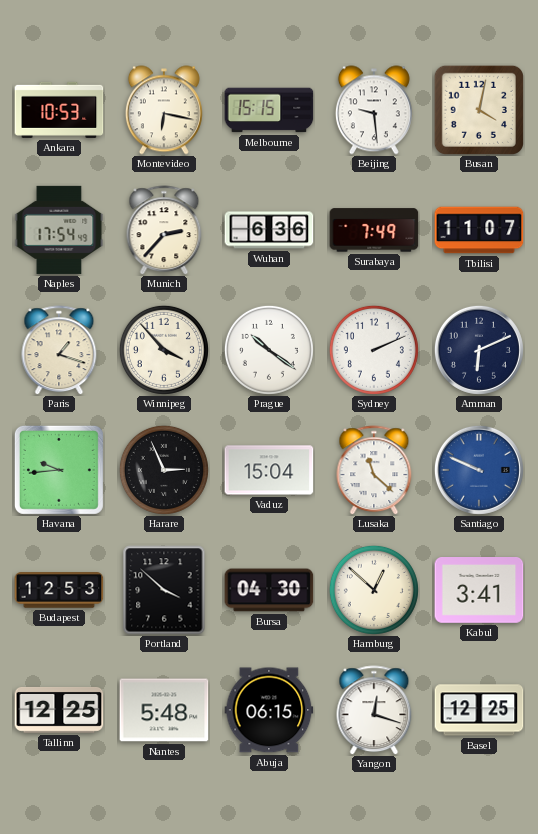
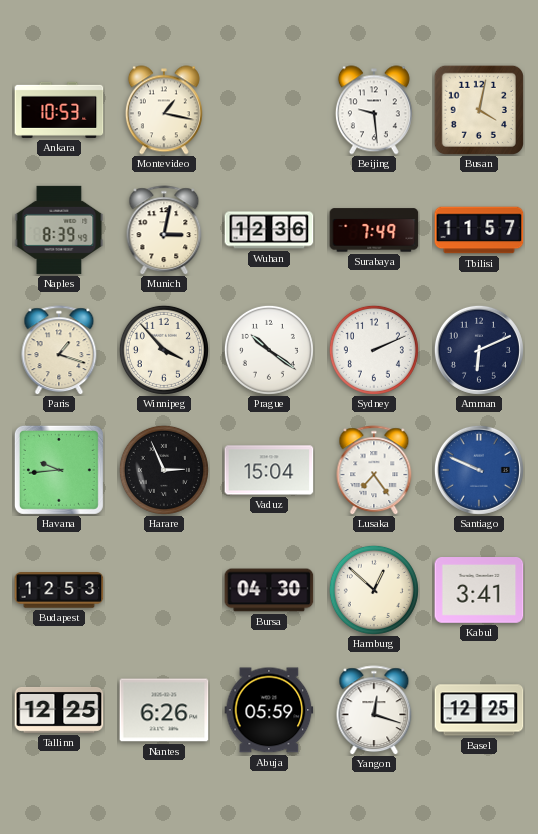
Montevideo: 6:17 -> 1:17 (164, 110)
Melbourne: 15:15 -> none (269, 110)
Naples: 17:54 -> 8:39 (59, 230)
Munich: 2:37 -> 3:02 (164, 230)
Wuhan: 6:36 -> 12:36 (269, 230)
Tbilisi: 11:07 -> 11:57 (479, 230)
Lusaka: 11:22 -> 7:24 (374, 470)
Portland: 3:52 -> none (164, 590)
Nantes: 5:48 -> 6:26 (164, 710)
Abuja: 06:15 -> 05:59 (269, 710)
